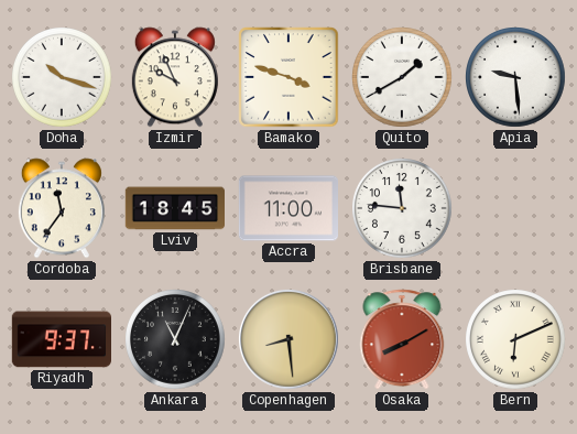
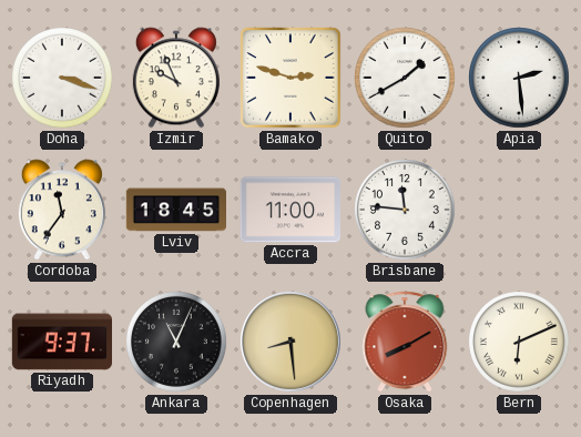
Doha: 10:18 -> 3:18 (63, 79)
Bamako: 3:48 -> 2:48 (290, 78)
Apia: 9:29 -> 2:29 (520, 79)
